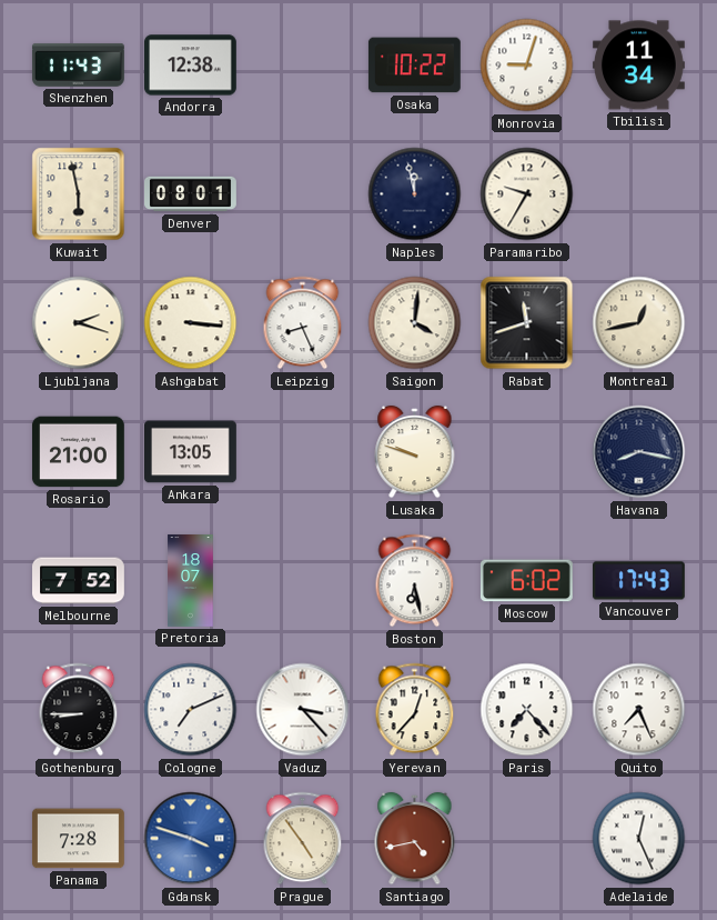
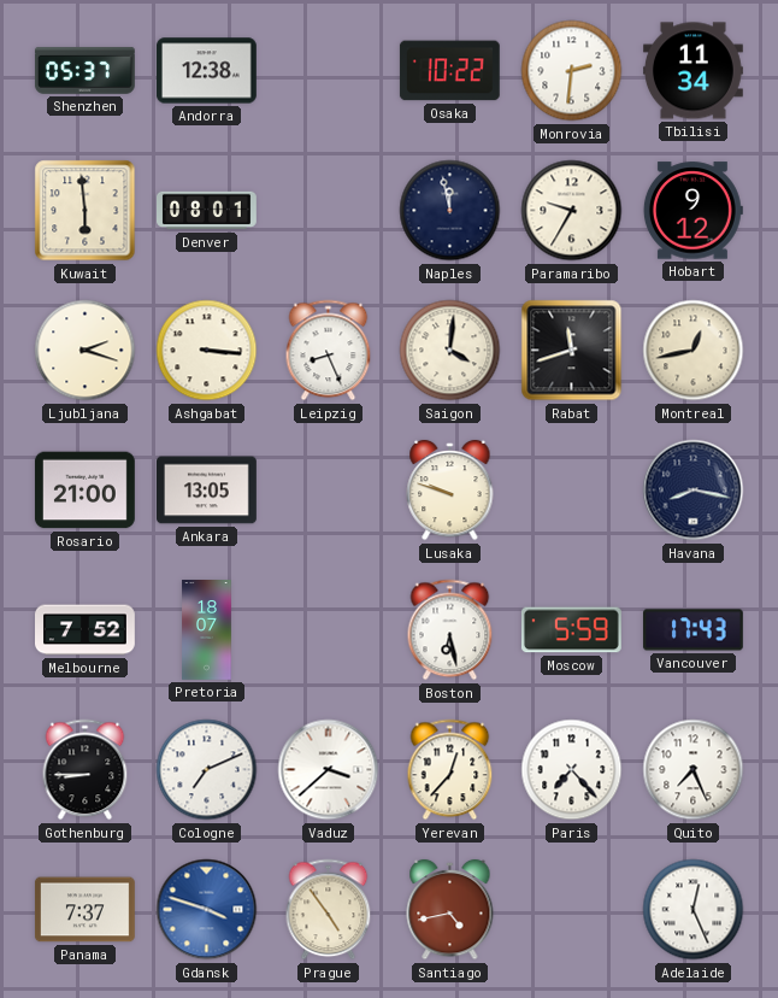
Shenzhen: 11:43 -> 05:37 (84, 70)
Monrovia: 9:03 -> 2:31 (572, 71)
Kuwait: 5:58 -> 5:59 (86, 211)
Hobart: none -> 9:12 (692, 211)
Moscow: 6:02 -> 5:59 (571, 630)
Vaduz: 3:23 -> 3:38 (329, 770)
Panama: 7:28 -> 7:37 (84, 910)
